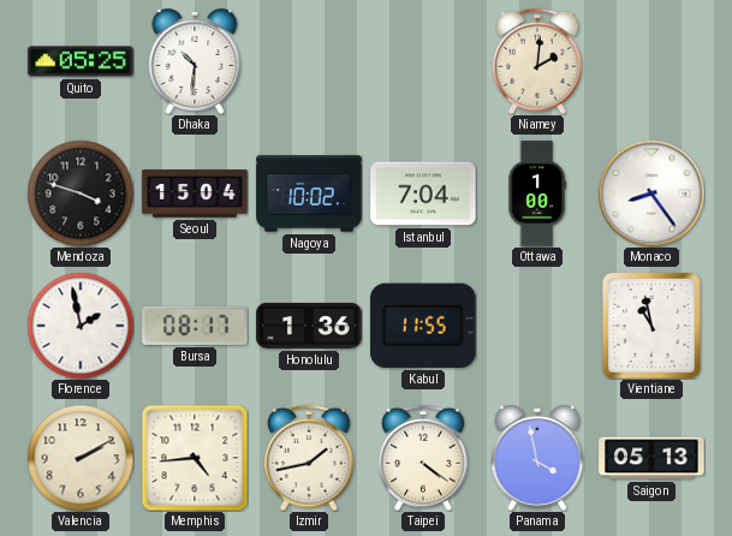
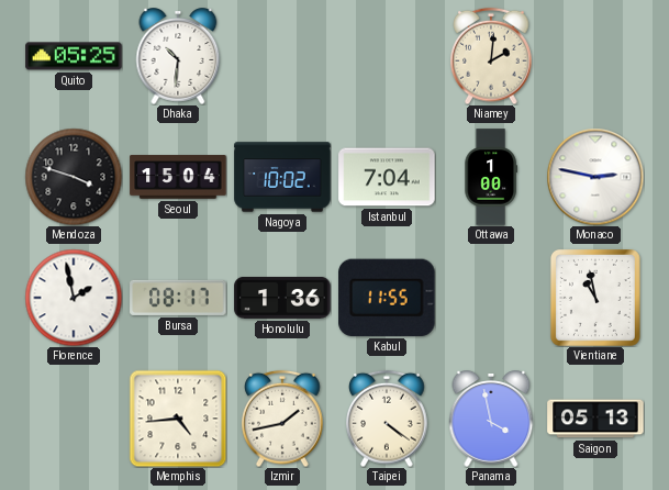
Monaco: 8:24 -> 2:47 (595, 177)
Valencia: 2:10 -> none (81, 458)
